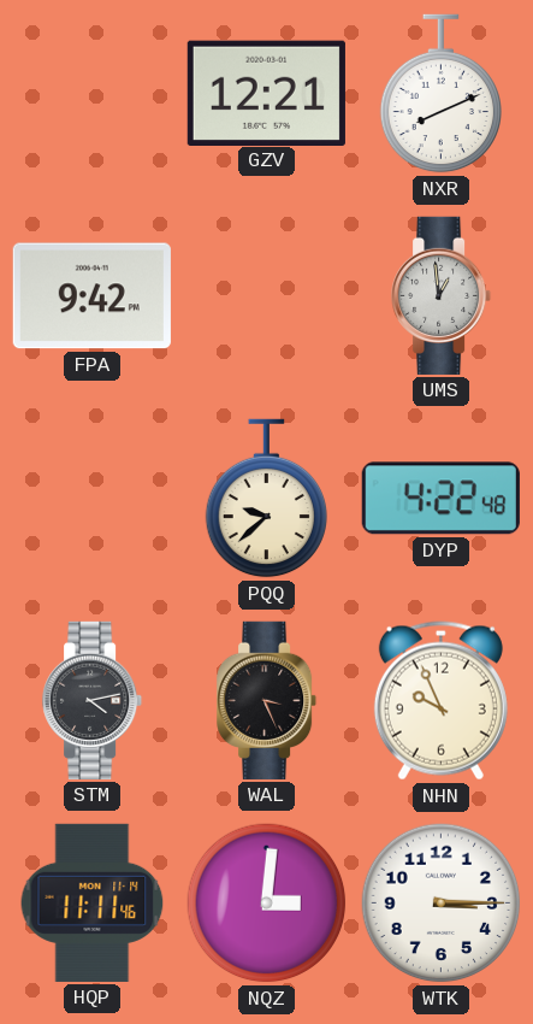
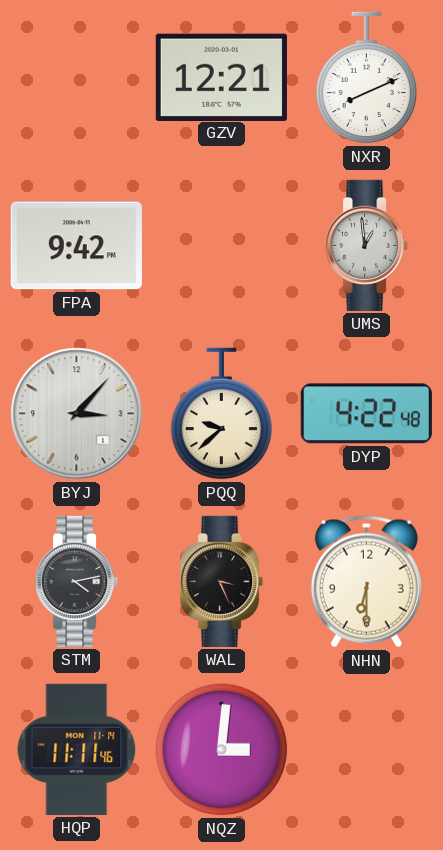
BYJ: none -> 3:07 (77, 414)
NHN: 9:56 -> 6:30 (366, 582)
WTK: 3:15 -> none (442, 904)
